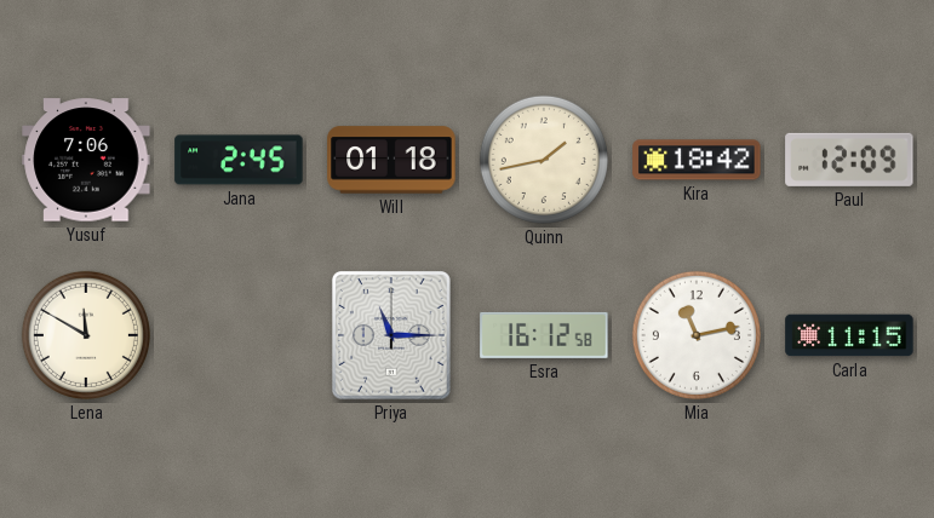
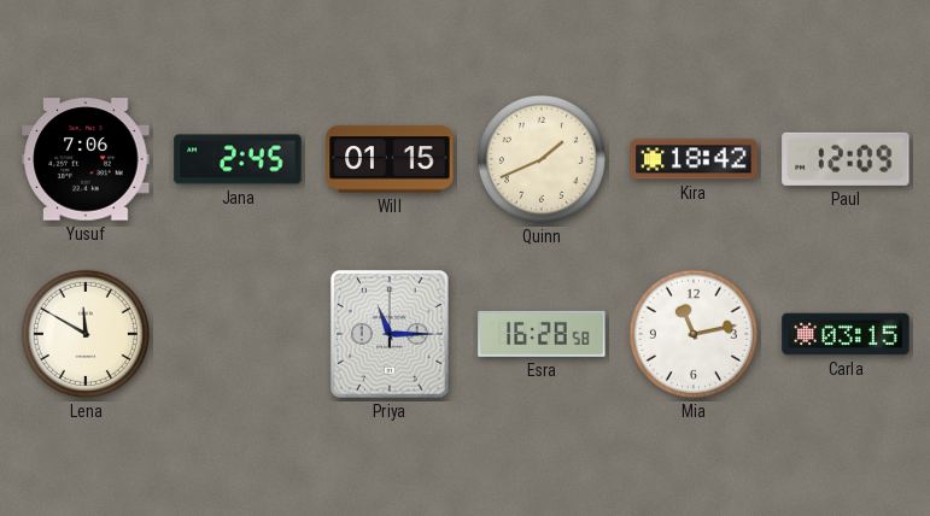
Will: 01:18 -> 01:15 (390, 159)
Quinn: 1:43 -> 1:41 (542, 159)
Esra: 16:12 -> 16:28 (542, 334)
Carla: 11:15 -> 03:15 (846, 334)
